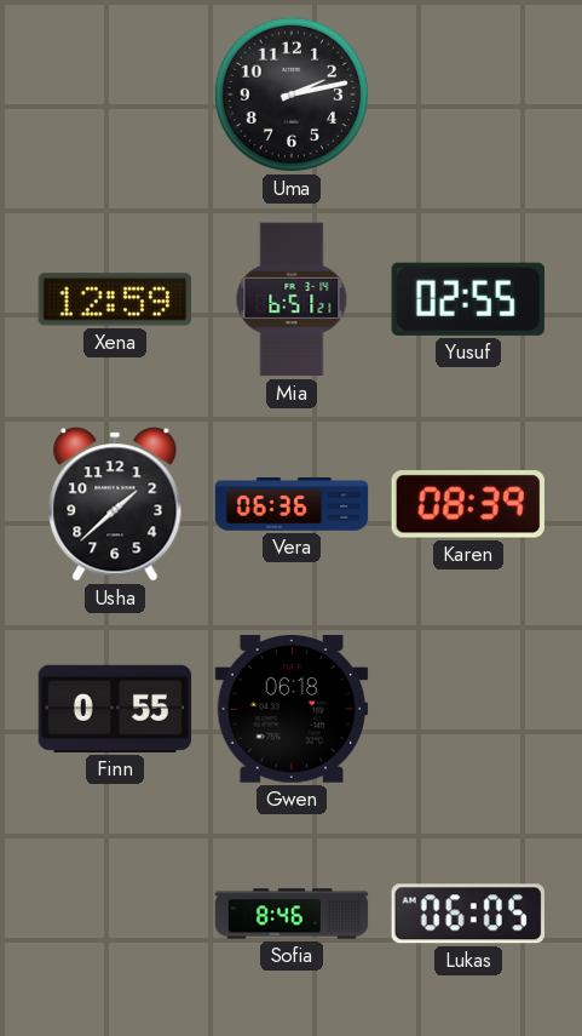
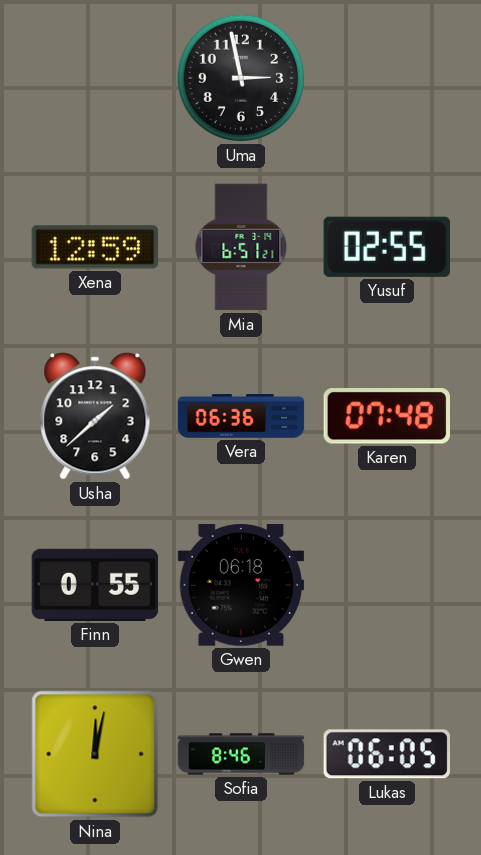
Uma: 2:13 -> 2:58 (241, 78)
Karen: 08:39 -> 07:48 (387, 416)
Nina: none -> 12:02 (95, 754)
